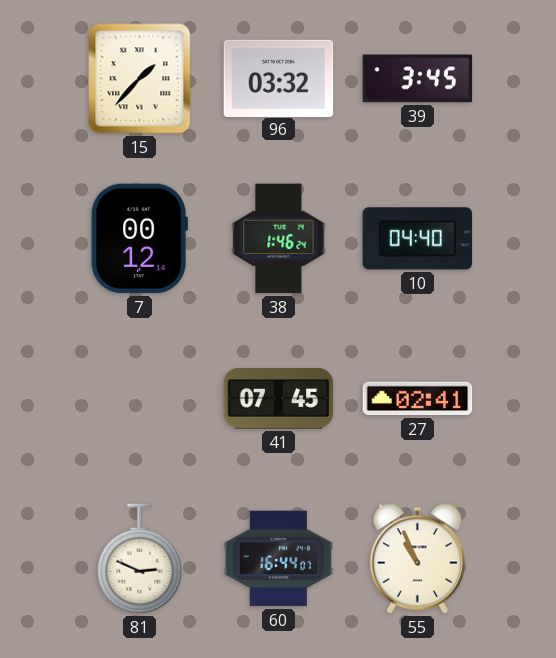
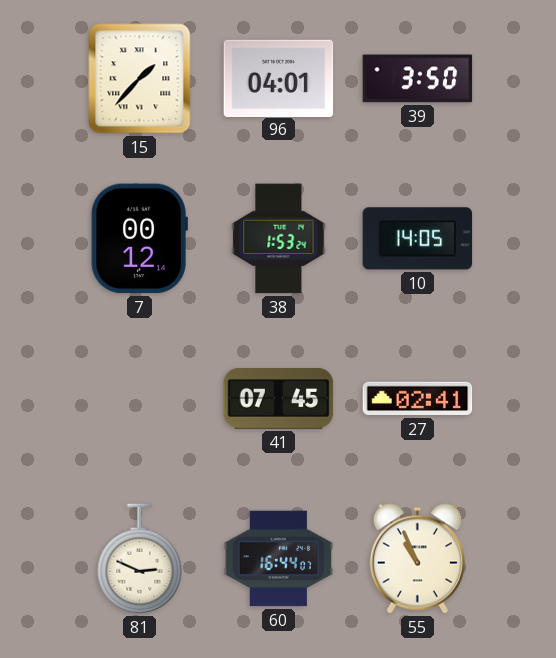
96: 03:32 -> 04:01 (279, 78)
39: 3:45 -> 3:50 (418, 79)
38: 1:46 -> 1:53 (279, 239)
10: 04:40 -> 14:05 (418, 239)
